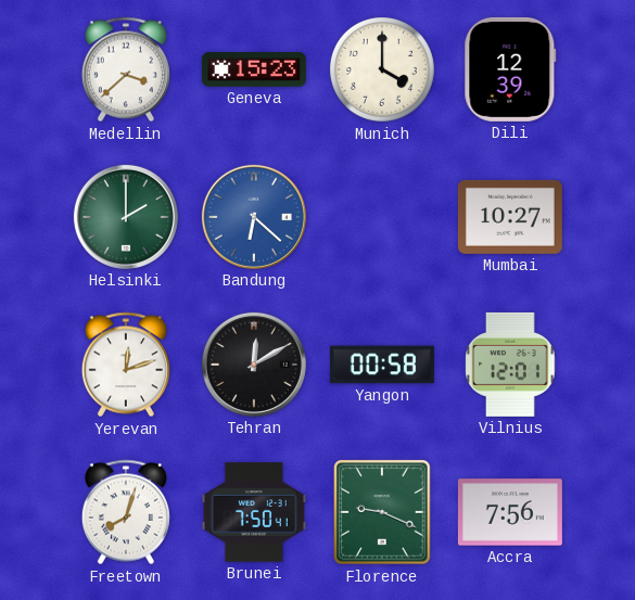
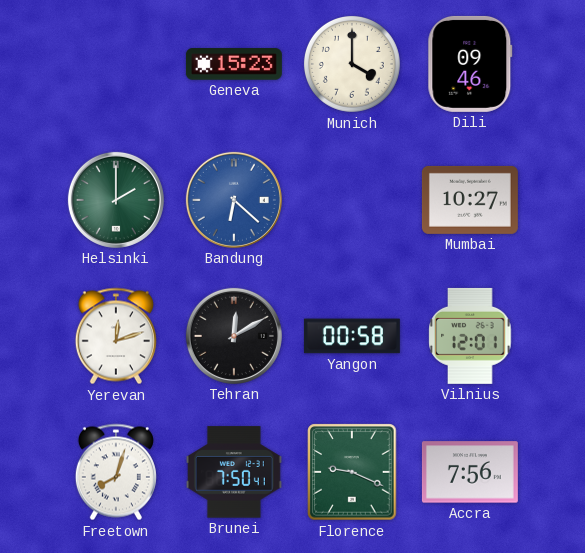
Medellin: 3:38 -> none (126, 69)
Dili: 12:39 -> 09:46 (470, 64)
